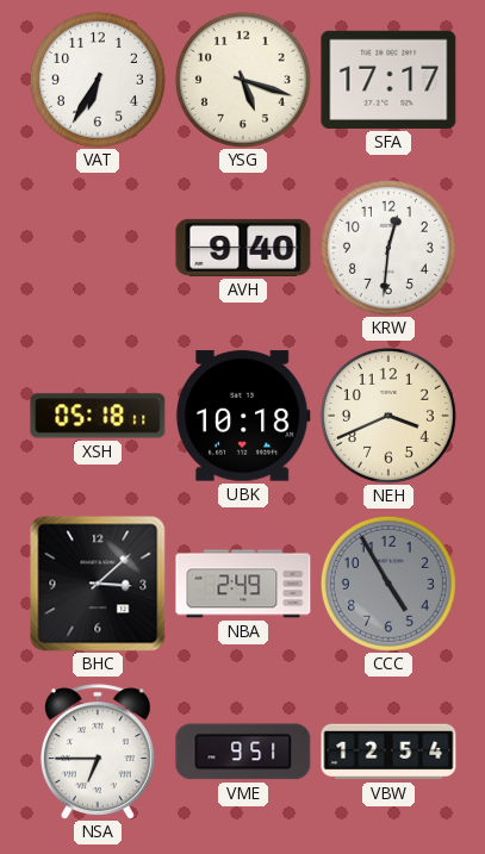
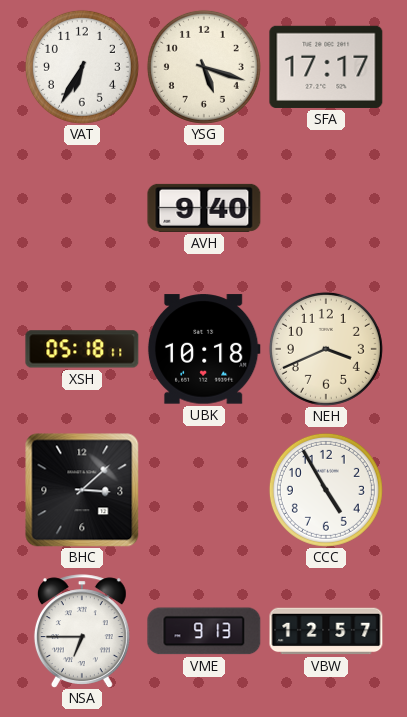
KRW: 12:31 -> none (388, 248)
NBA: 2:49 -> none (243, 584)
CCC dial: grey -> white (326, 490)
VME: 9:51 -> 9:13 (204, 631)
VBW: 12:54 -> 12:57 (326, 631)
